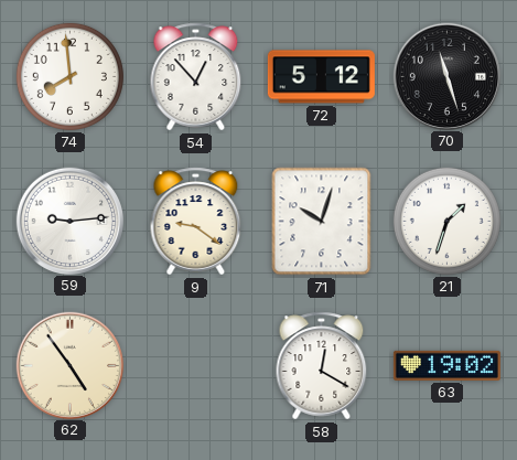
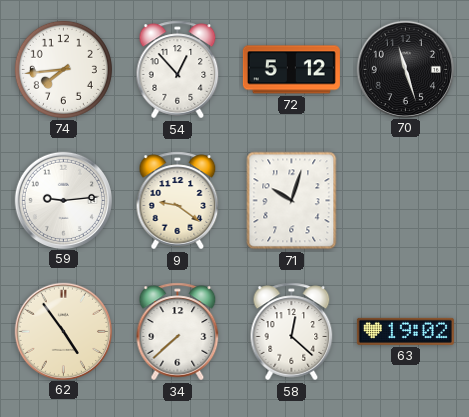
74: 7:59 -> 7:44 (63, 69)
21: 1:33 -> none (446, 221)
34: none -> 7:38 (178, 332)
58: 12:20 -> 12:22 (292, 332)
